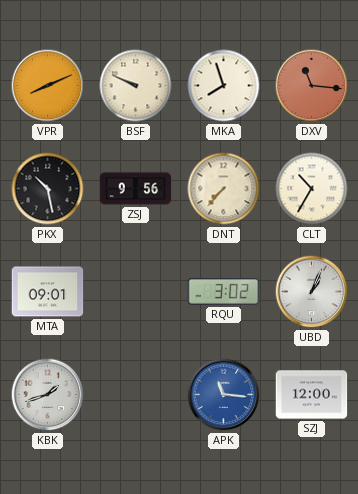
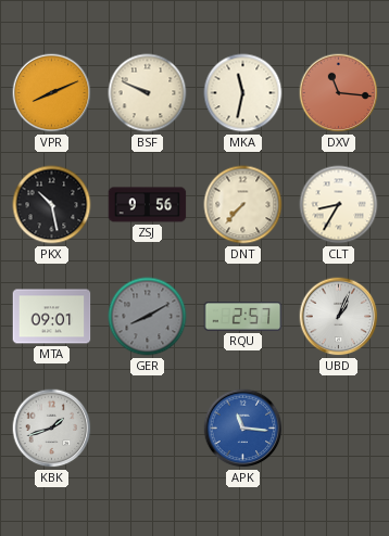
MKA: 7:57 -> 11:32 (243, 93)
CLT: 10:35 -> 8:35 (339, 205)
GER: none -> 8:10 (148, 317)
RQU: 3:02 -> 2:57 (243, 317)
SZJ: 12:00 -> none (312, 395)
